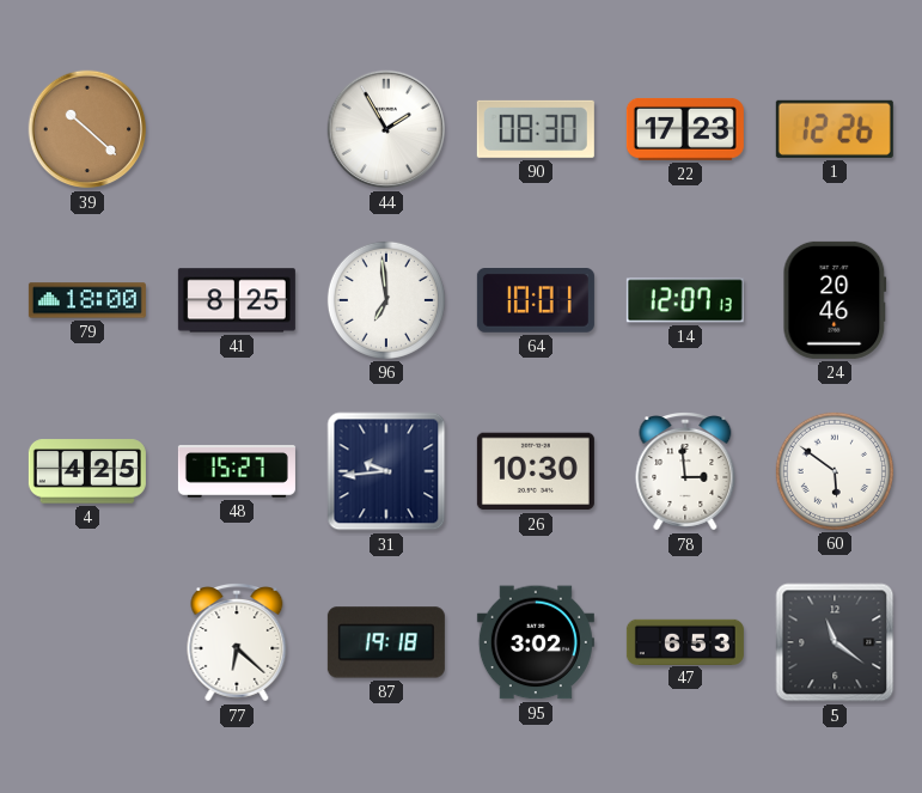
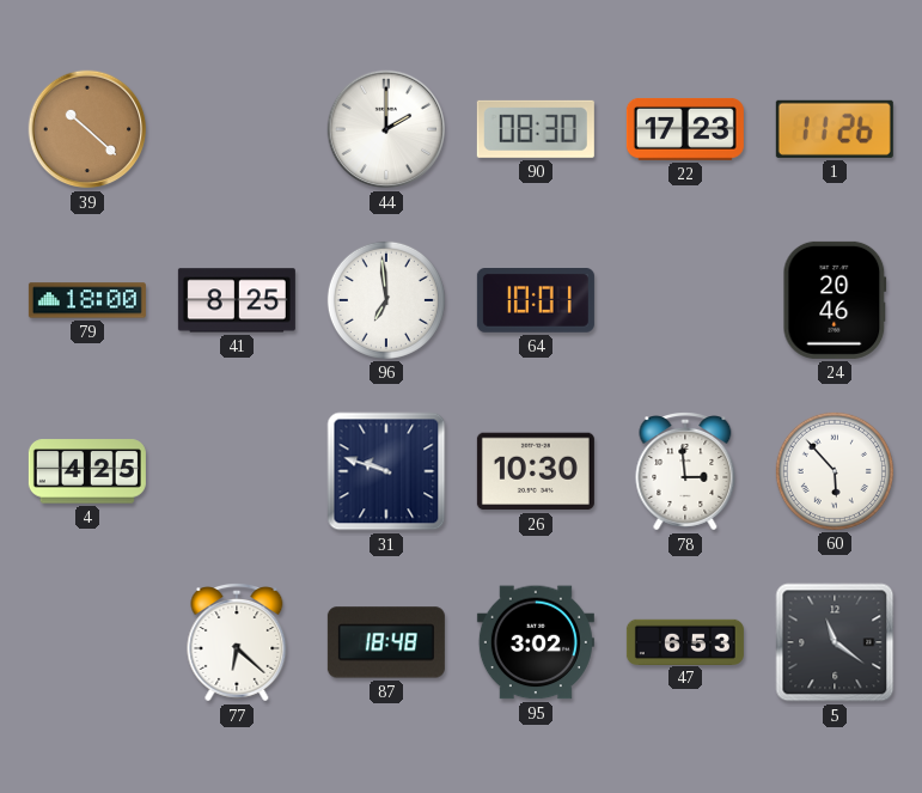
44: 1:55 -> 2:00 (386, 129)
1: 12:26 -> 11:26 (835, 129)
14: 12:07 -> none (685, 300)
48: 15:27 -> none (237, 471)
31: 9:44 -> 9:48 (386, 471)
60: 5:51 -> 5:53 (835, 471)
87: 19:18 -> 18:48 (386, 642)
